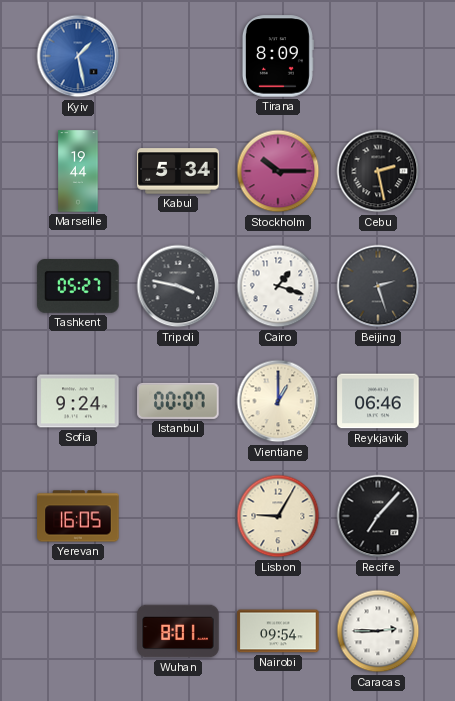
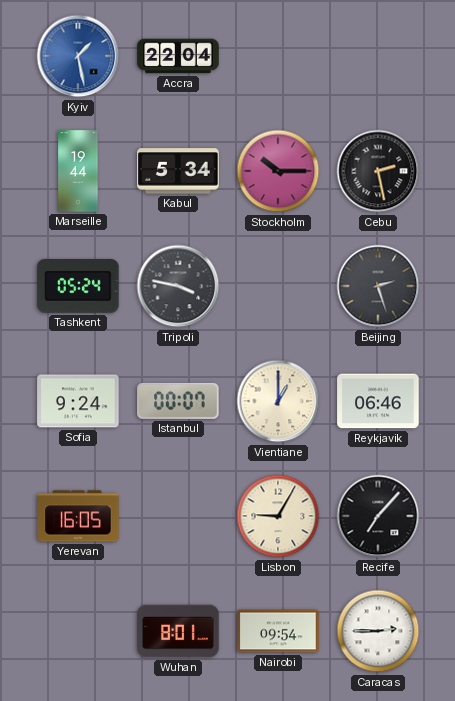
Accra: none -> 22:04 (178, 56)
Tirana: 8:09 -> none (277, 56)
Tashkent: 05:27 -> 05:24 (78, 286)
Cairo: 1:18 -> none (278, 286)
